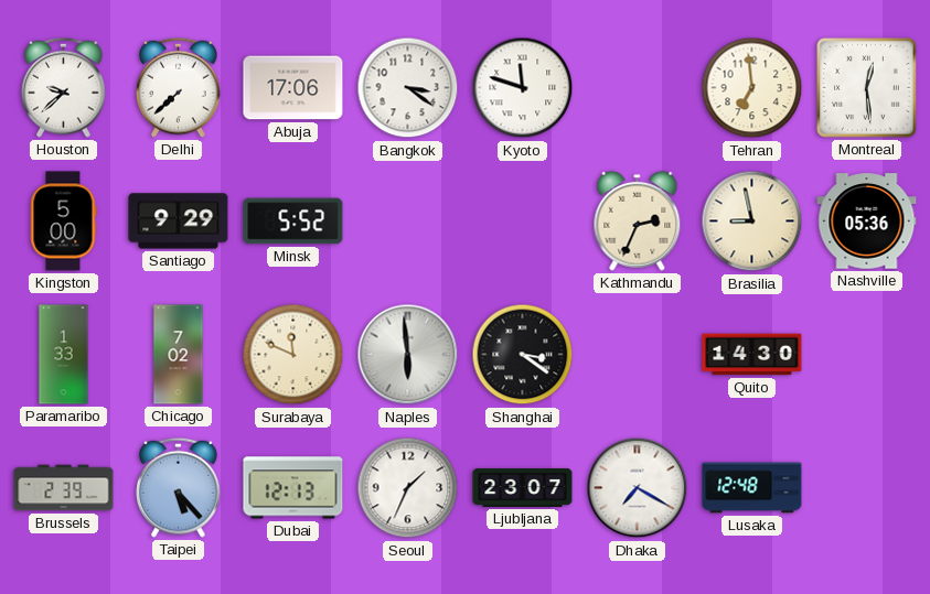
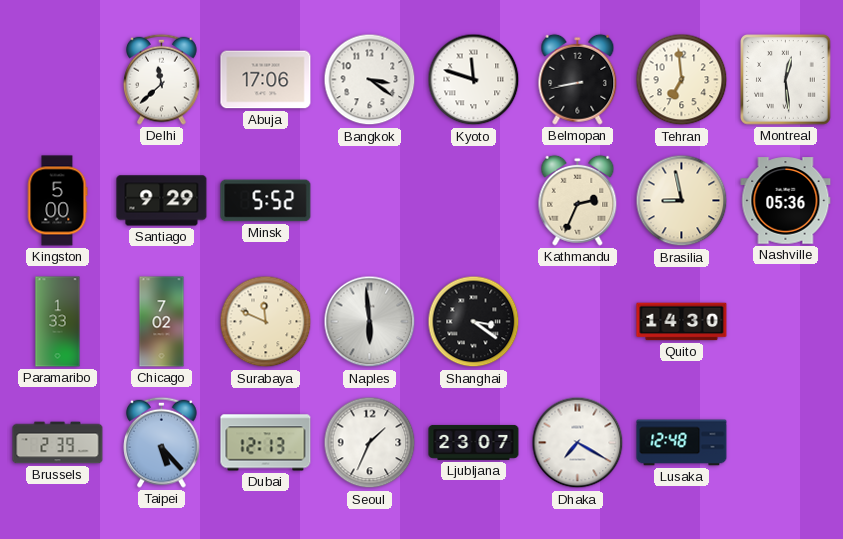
Houston: 9:38 -> none (64, 87)
Delhi: 7:38 -> 11:38 (162, 79)
Belmopan: none -> 8:43 (578, 79)
